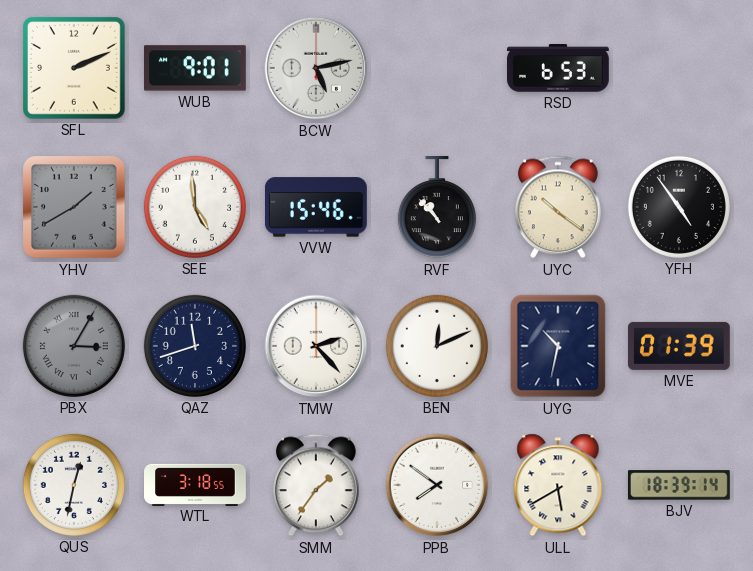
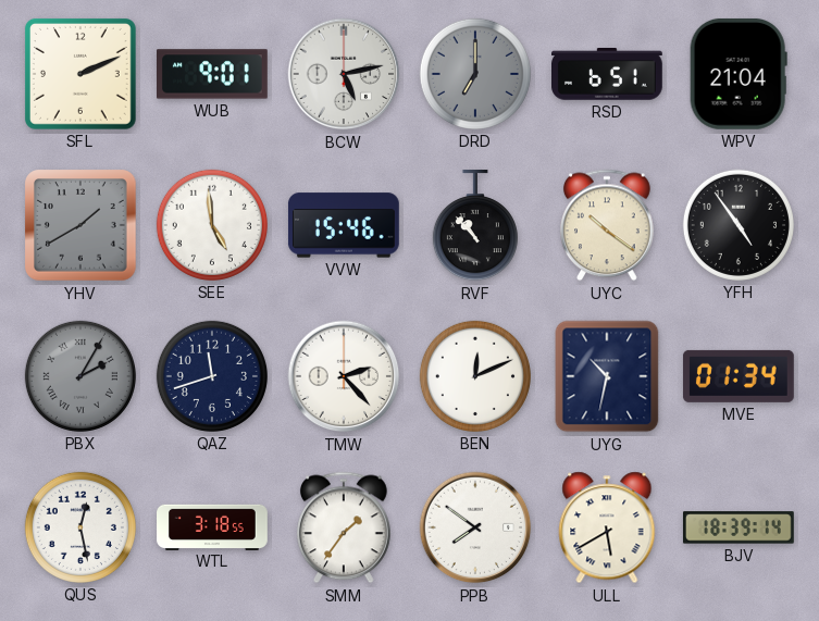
DRD: none -> 7:00 (475, 74)
RSD: 6:53 -> 6:51 (608, 74)
WPV: none -> 21:04 (739, 74)
PBX: 3:05 -> 2:05 (80, 376)
MVE: 01:39 -> 01:34 (739, 376)
QUS: 12:32 -> 12:28 (80, 527)
